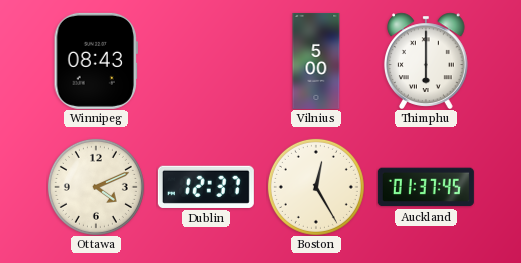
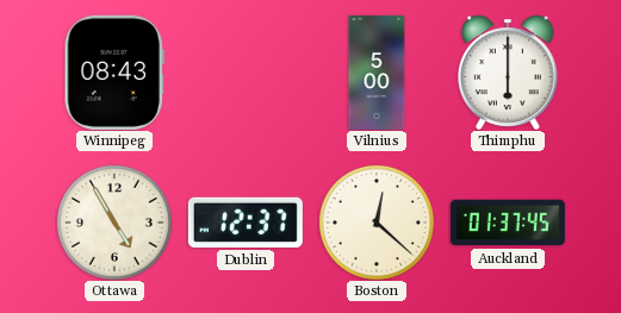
Ottawa: 4:11 -> 4:55 (114, 223)
Boston: 12:25 -> 12:22 (377, 223)
